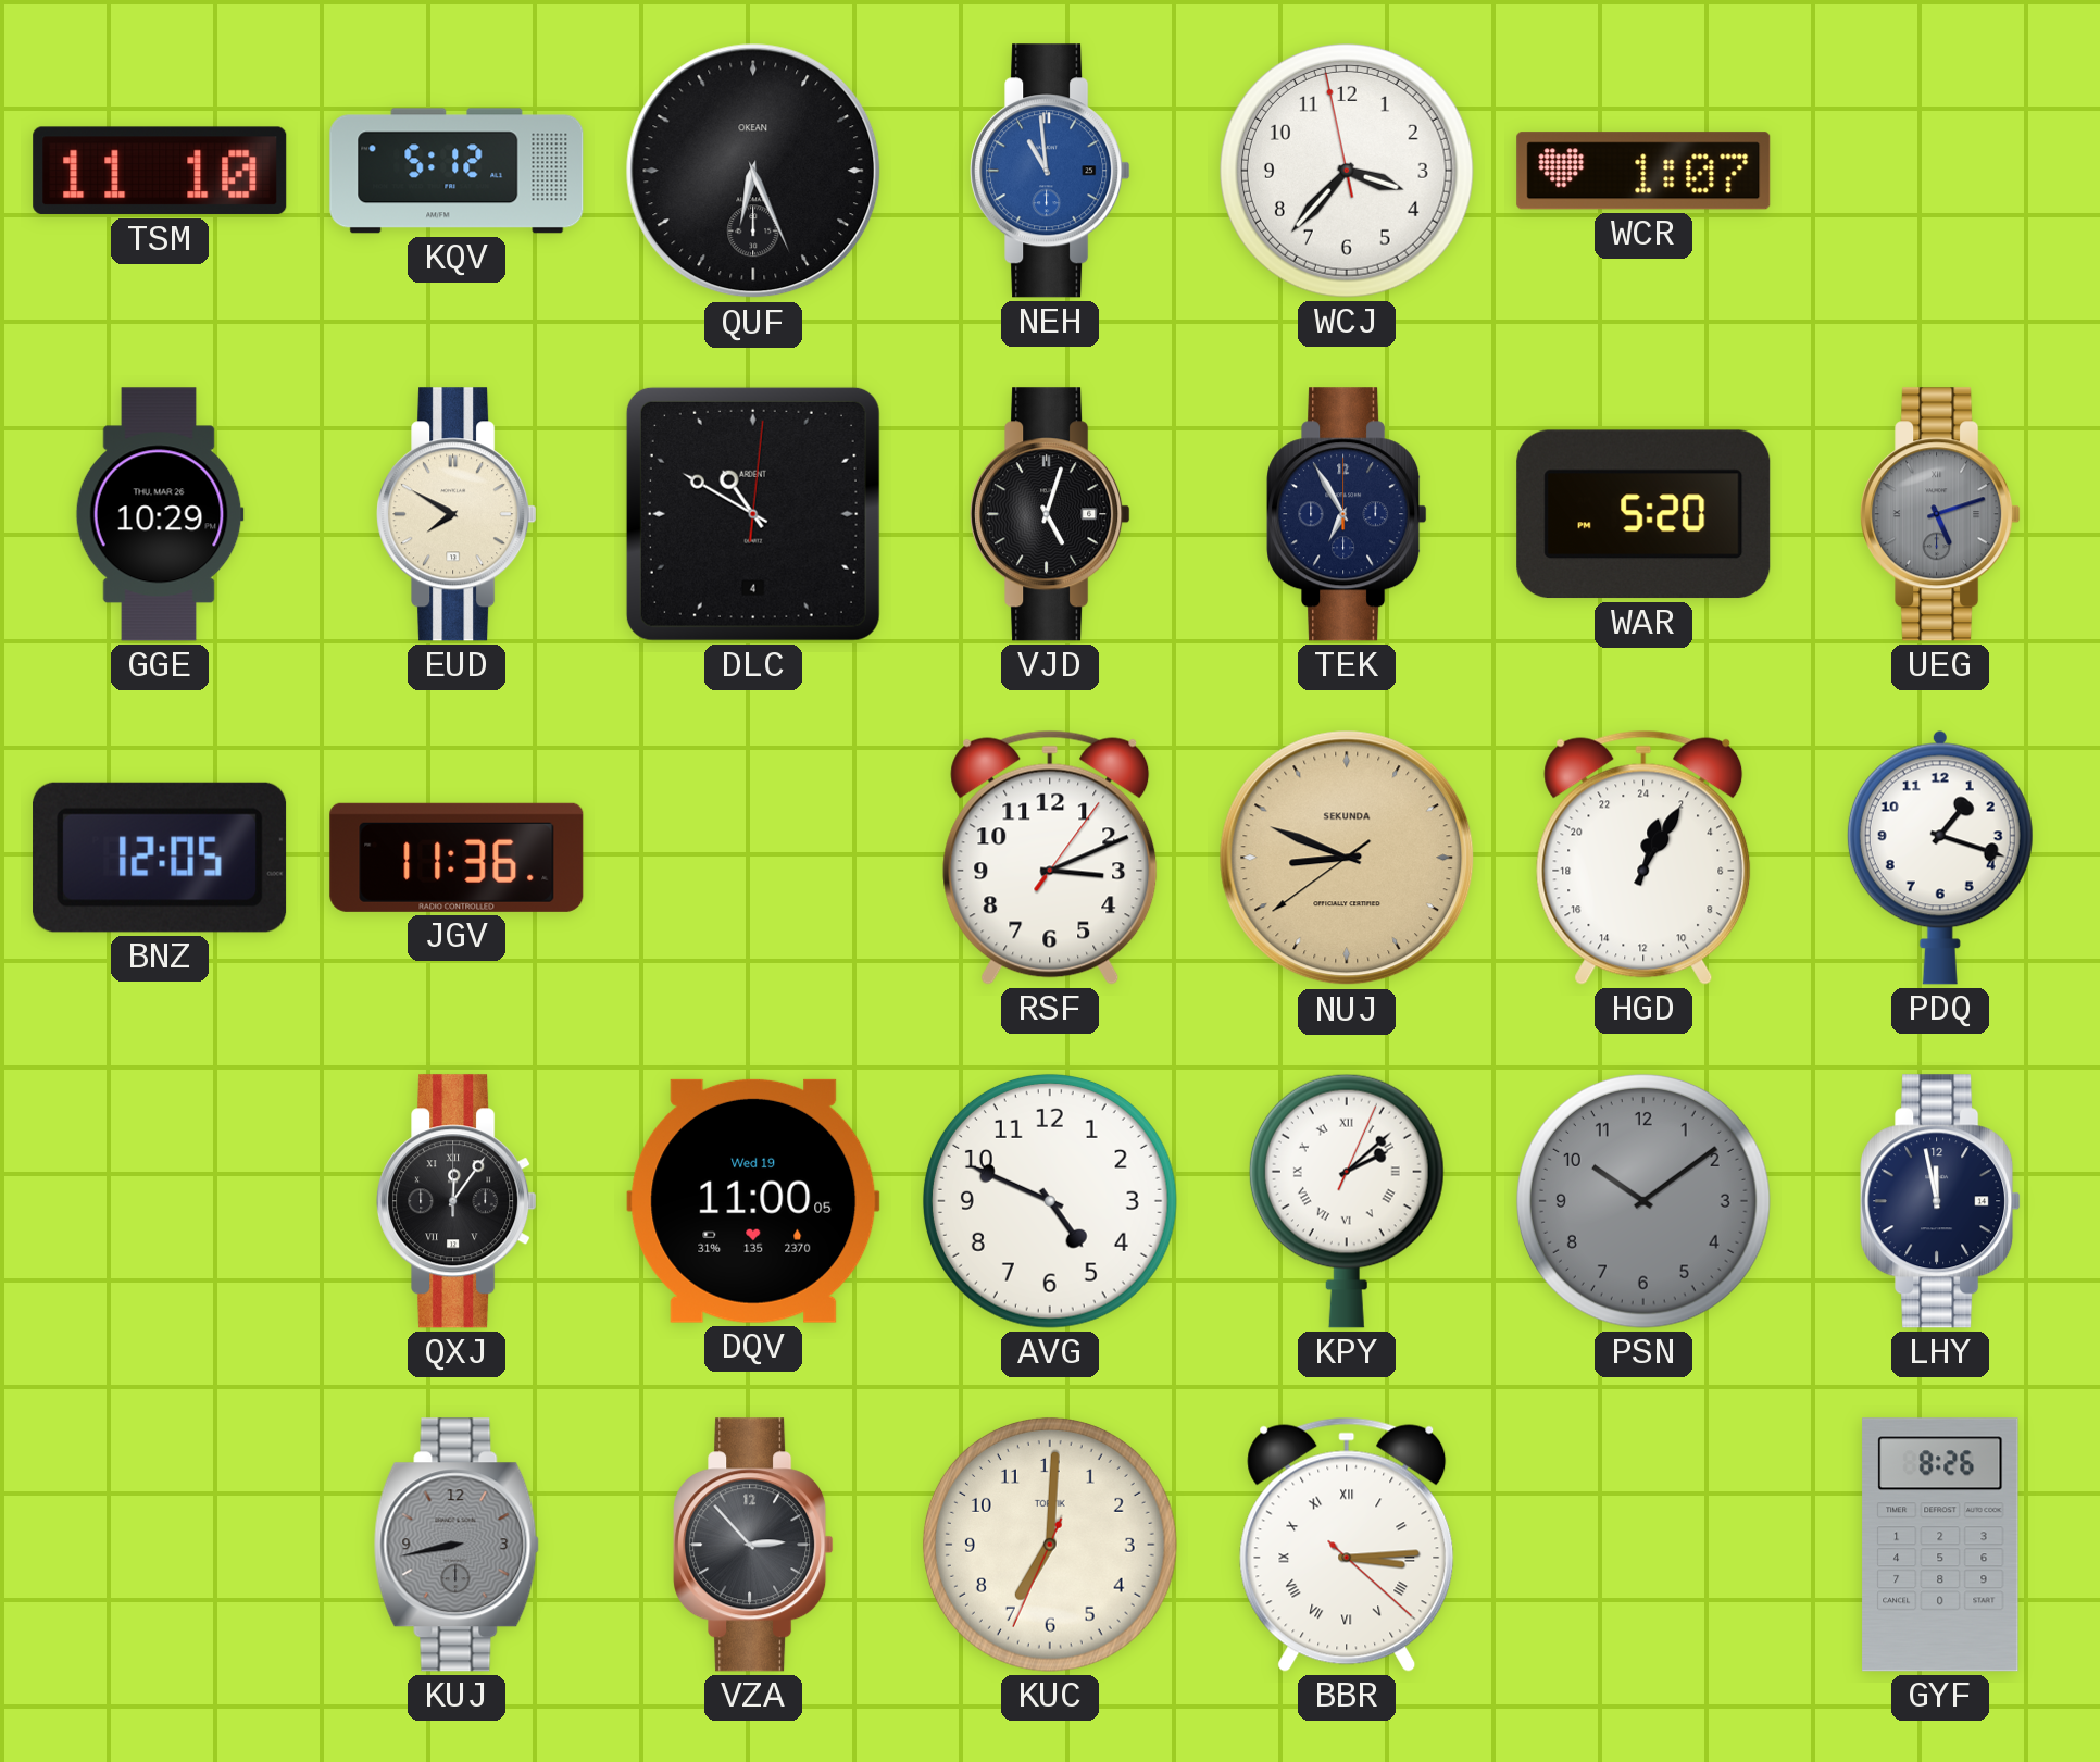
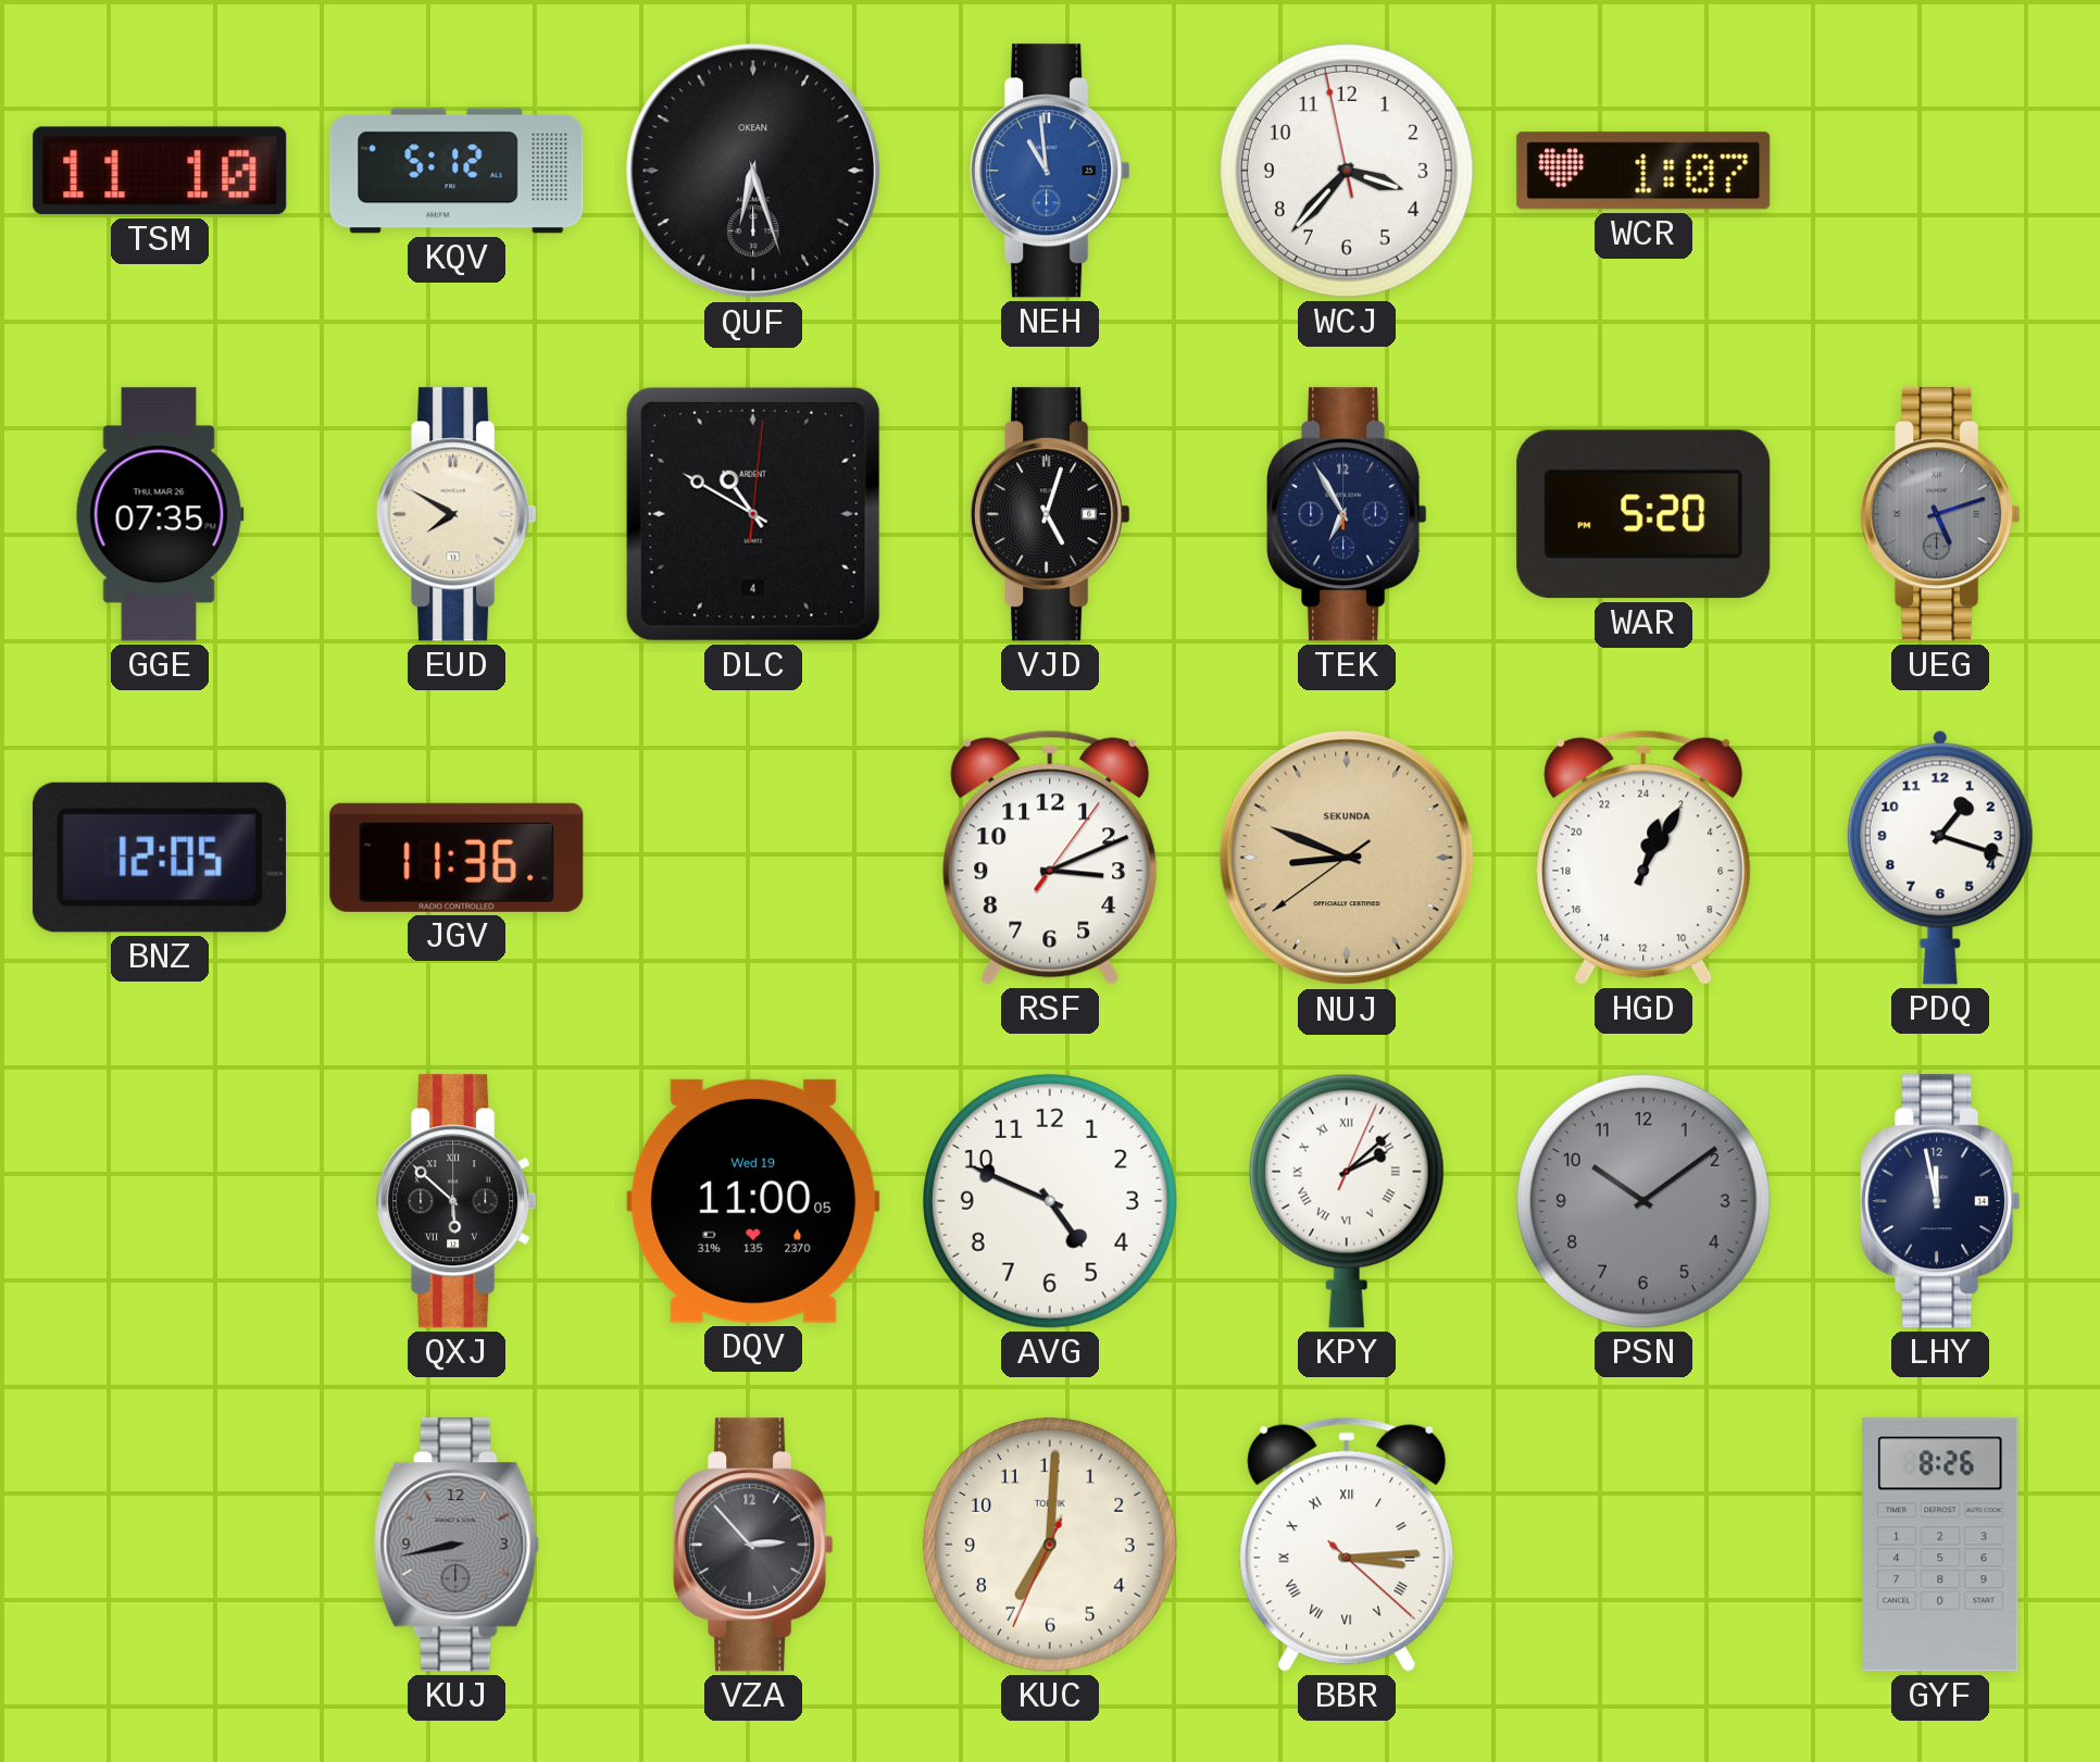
QUF: 6:26 -> 6:27 (753, 171)
GGE: 10:29 -> 07:35 (160, 514)
QXJ: 12:06 -> 5:52 (457, 1201)
